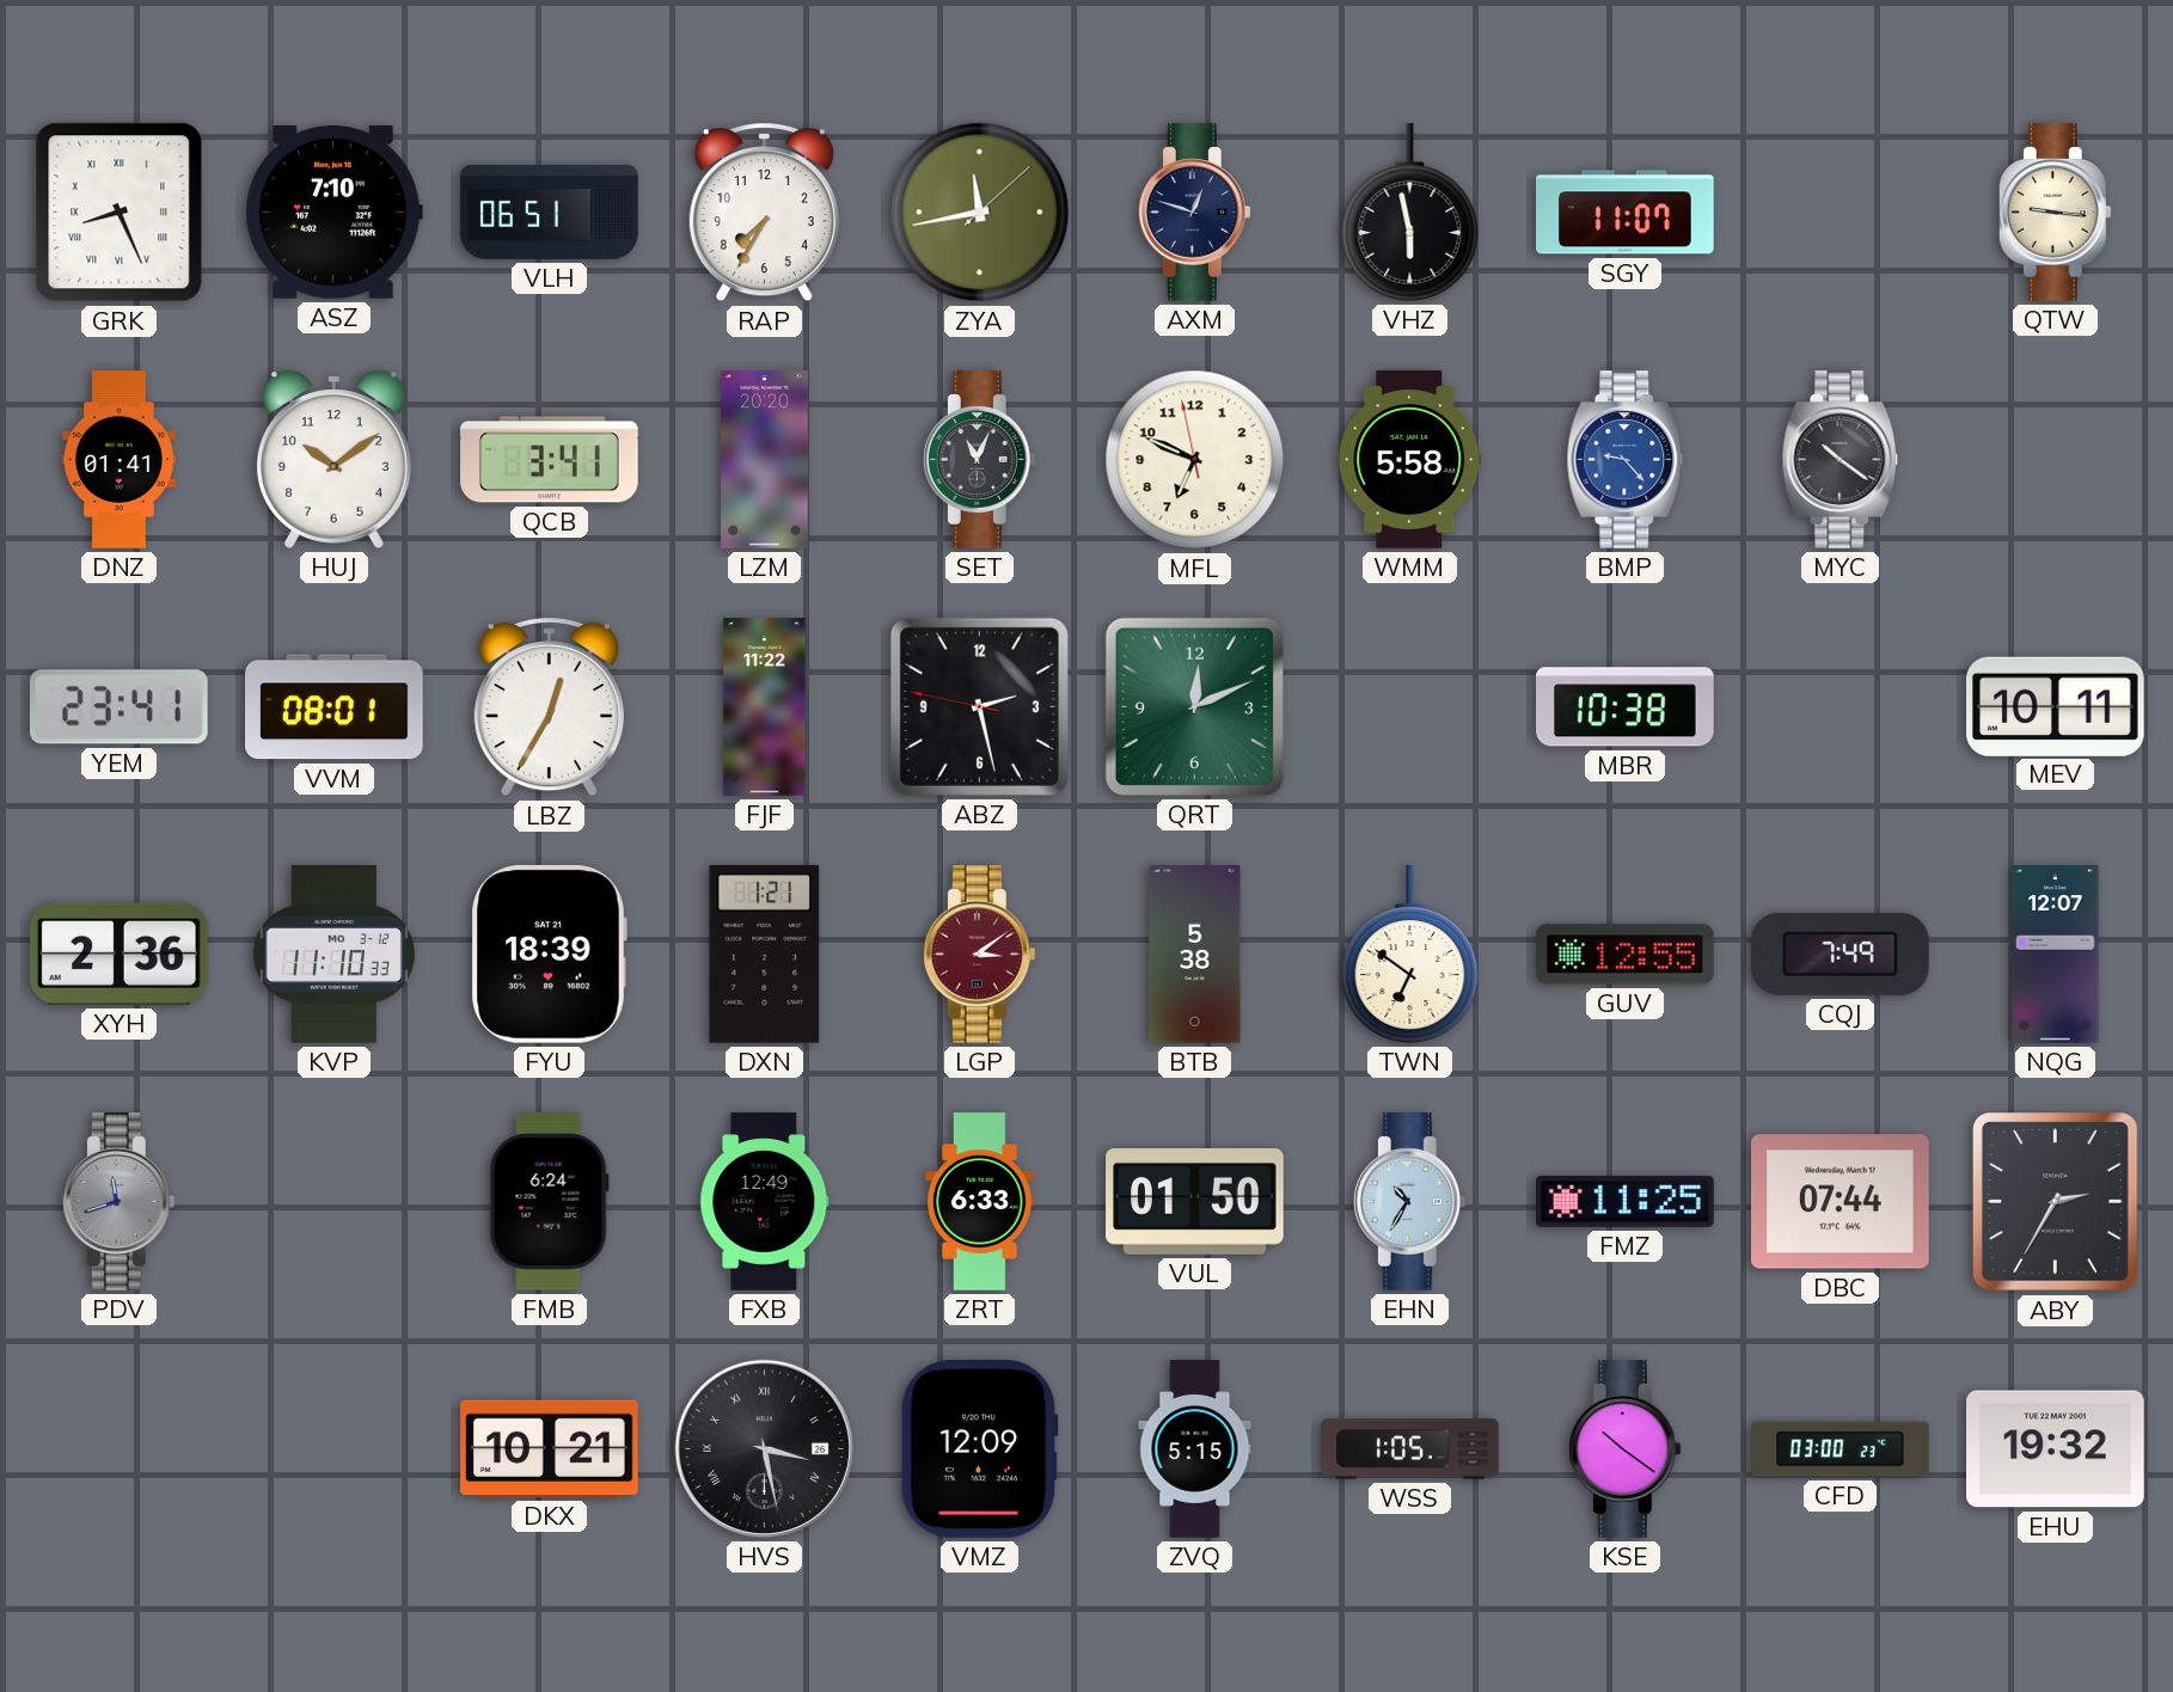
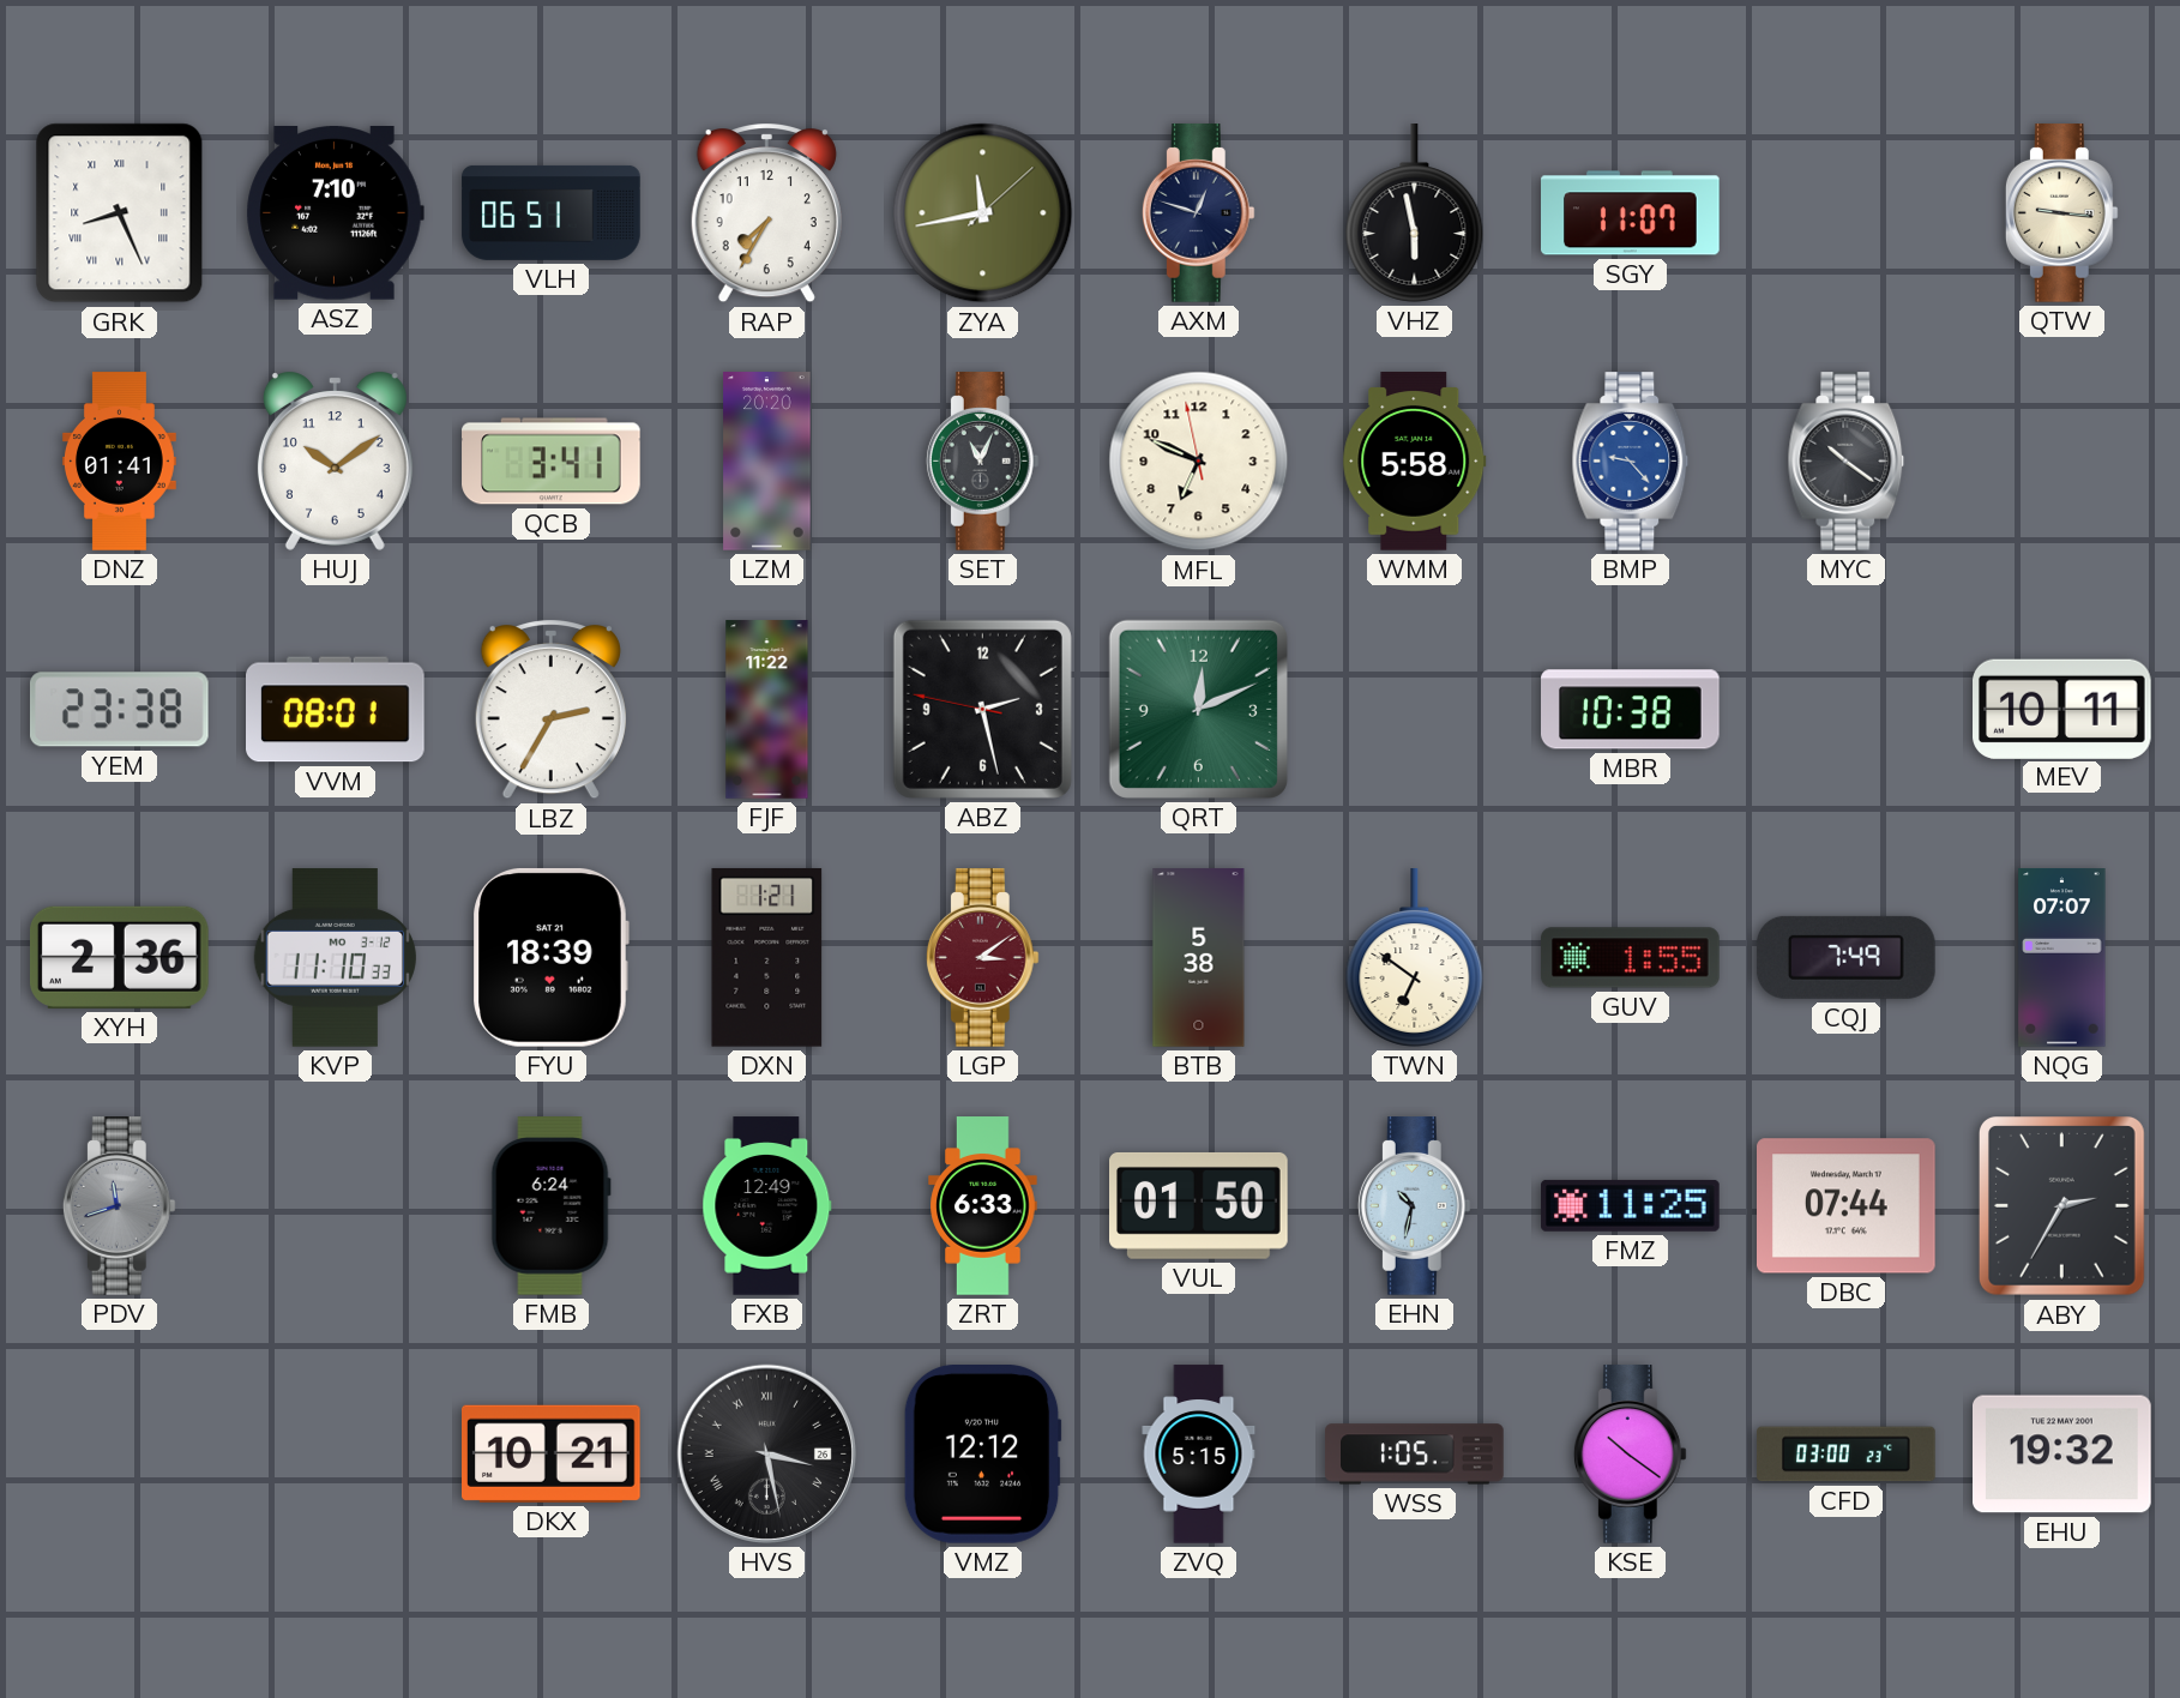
YEM: 23:41 -> 23:38 (119, 710)
LBZ: 12:35 -> 2:35 (550, 710)
GUV: 12:55 -> 1:55 (1631, 958)
NQG: 12:07 -> 07:07 (2062, 958)
EHN: 10:35 -> 10:32 (1414, 1206)
VMZ: 12:09 -> 12:12 (982, 1455)
